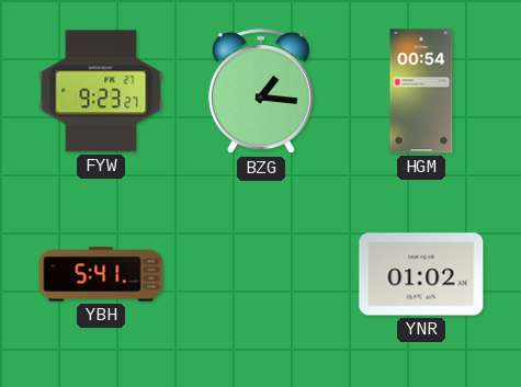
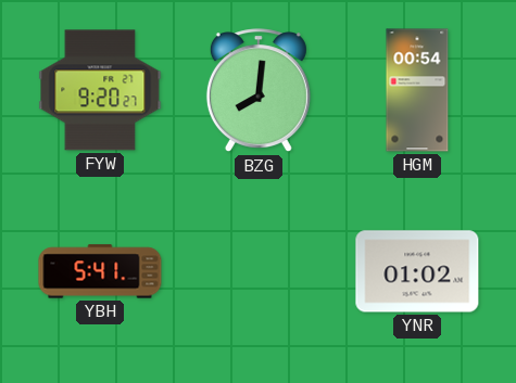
FYW: 9:23 -> 9:20 (100, 90)
BZG: 1:16 -> 8:01 (259, 91)
